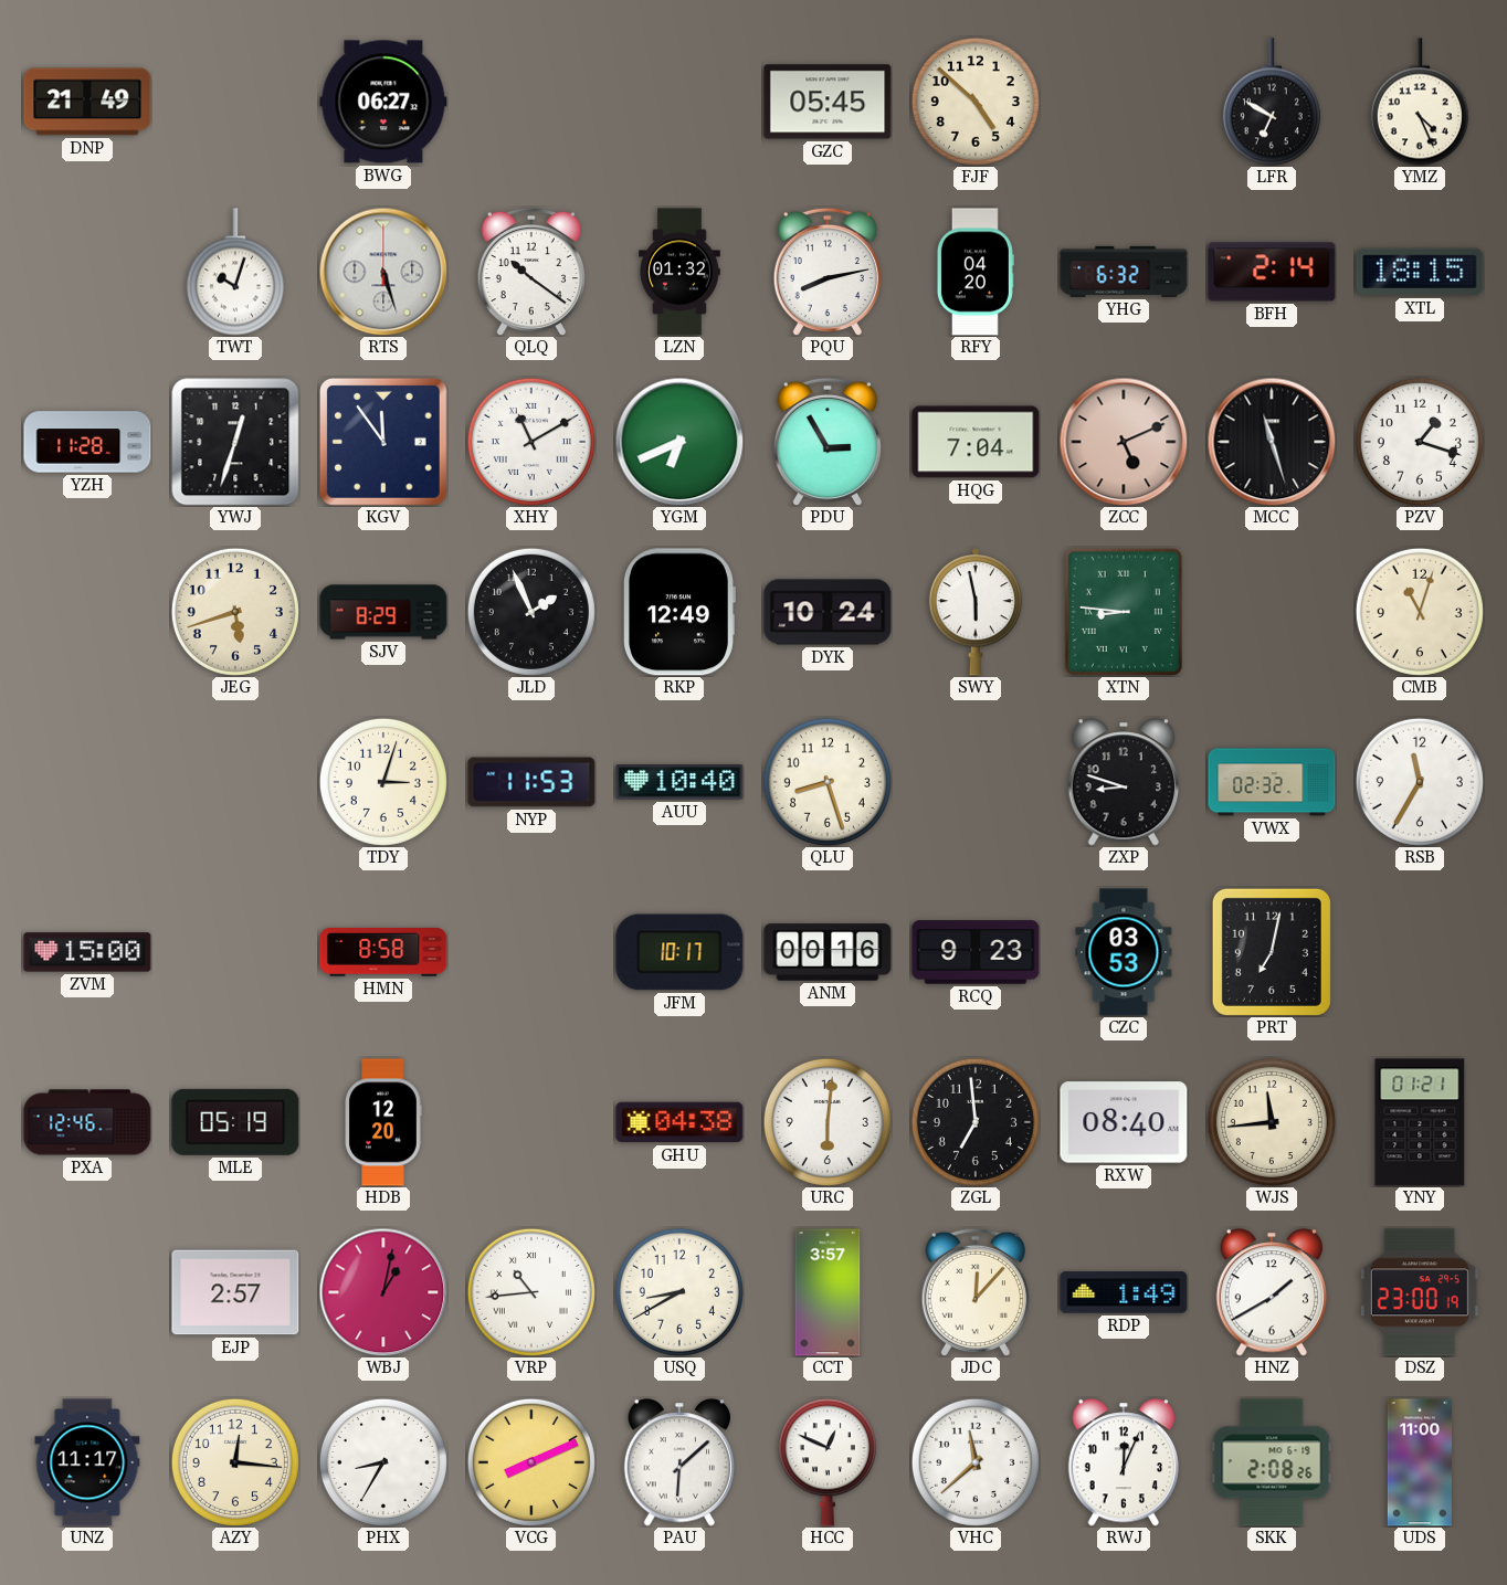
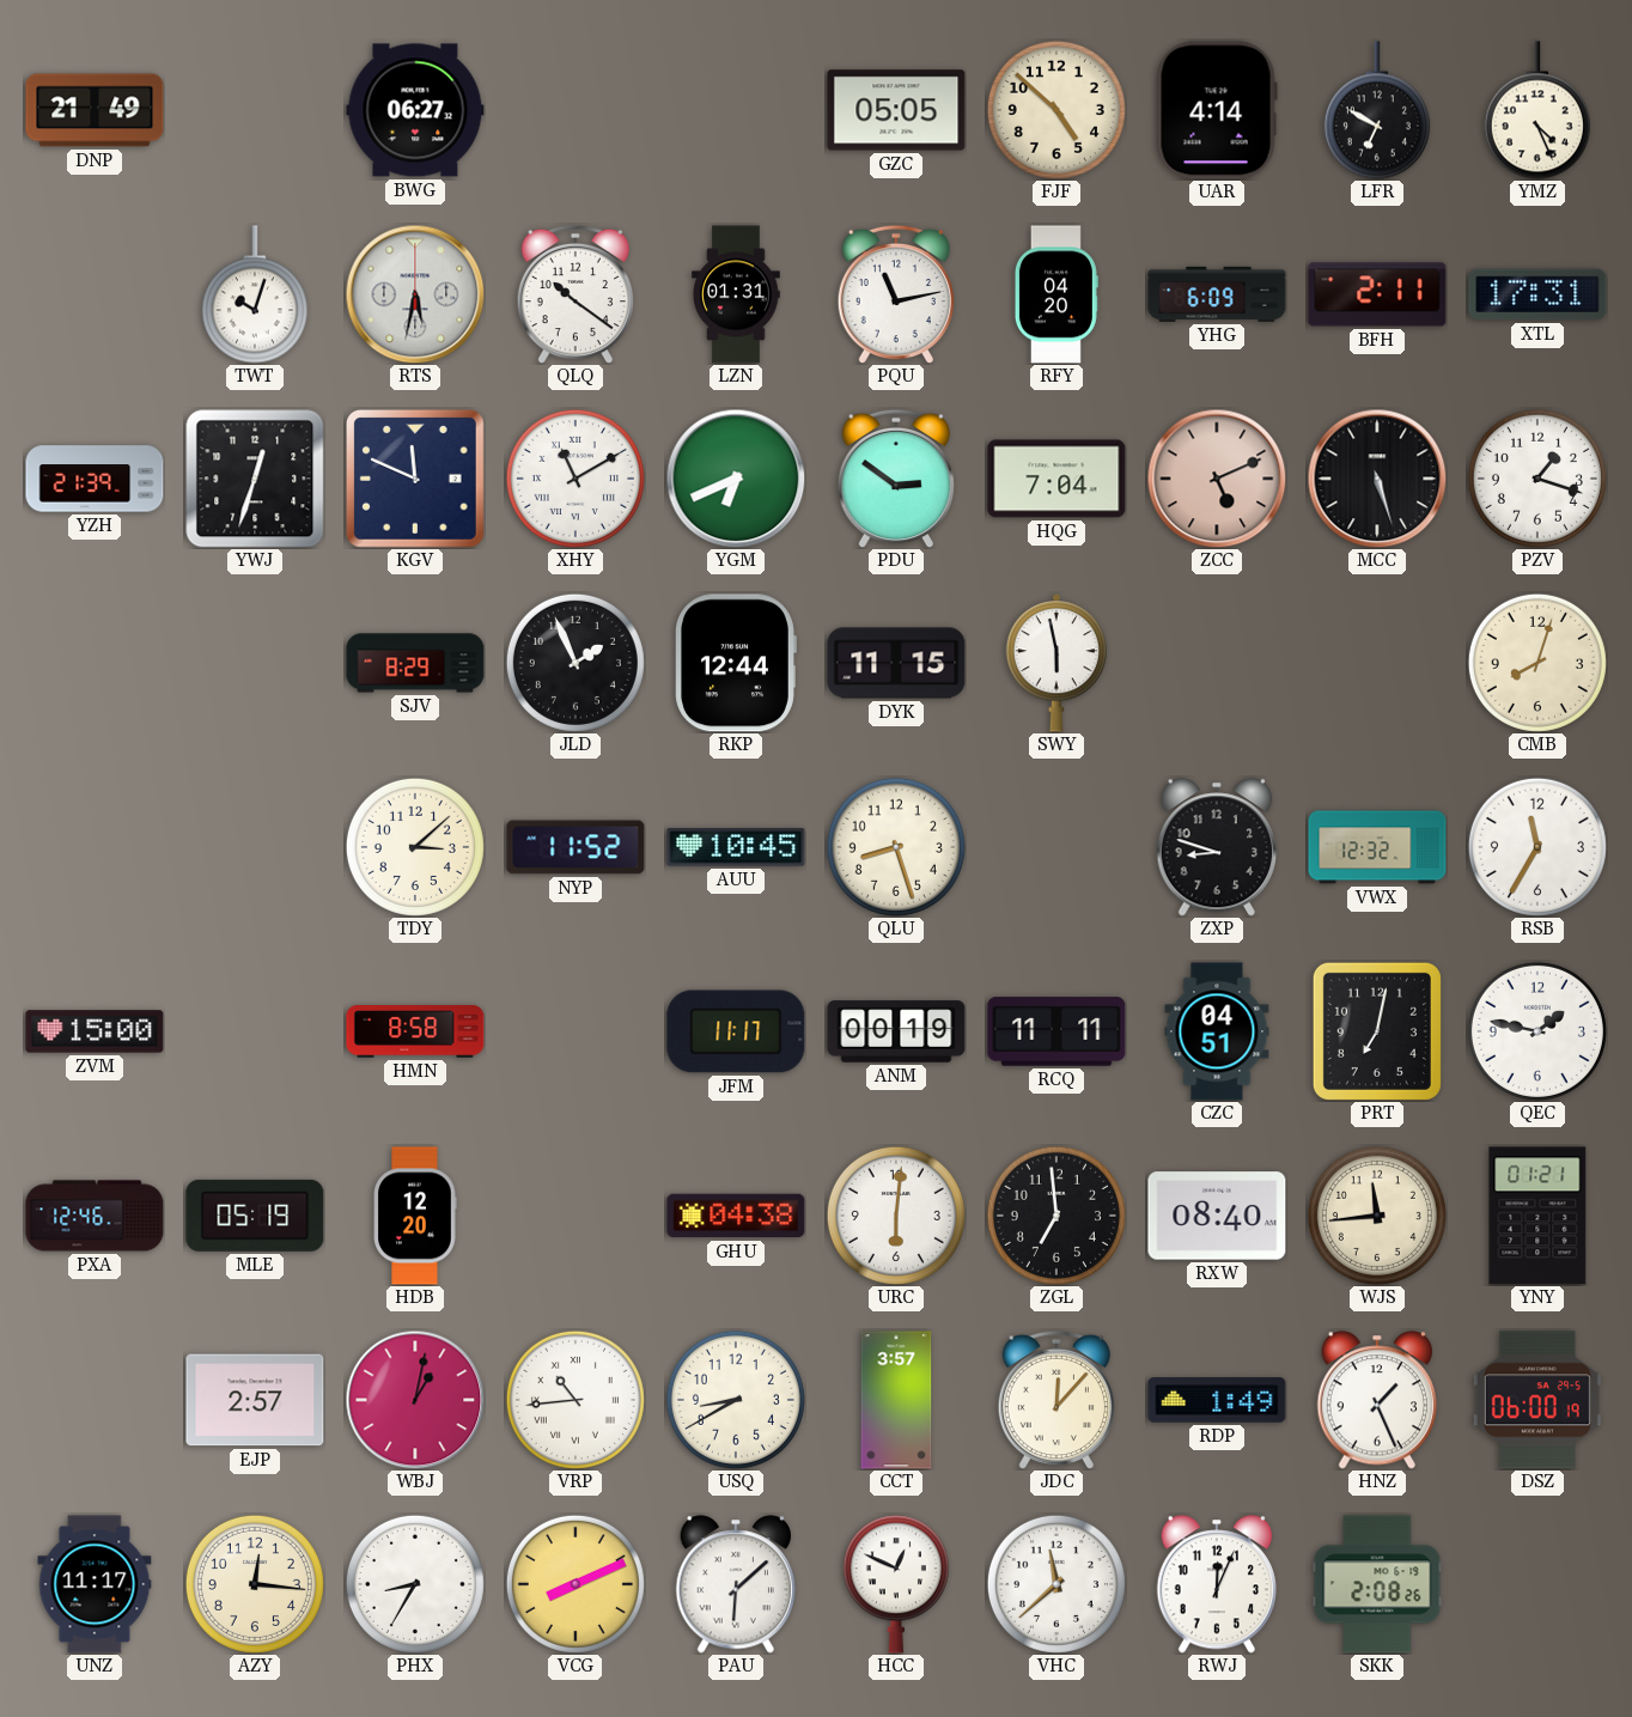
GZC: 05:45 -> 05:05 (896, 110)
UAR: none -> 4:14 (1217, 110)
RTS: 5:27 -> 5:32 (415, 294)
LZN: 01:32 -> 01:31 (737, 294)
PQU: 8:13 -> 11:13 (896, 294)
YHG: 6:32 -> 6:09 (1217, 294)
BFH: 2:14 -> 2:11 (1377, 294)
XTL: 18:15 -> 17:31 (1537, 294)
YZH: 11:28 -> 21:39 (95, 479)
KGV: 11:54 -> 11:49 (415, 479)
PDU: 2:55 -> 2:51 (896, 479)
MCC: 11:27 -> 5:27 (1377, 479)
JEG: 5:42 -> none (235, 612)
RKP: 12:49 -> 12:44 (736, 663)
DYK: 10:24 -> 11:15 (896, 663)
XTN: 8:46 -> none (1124, 612)
CMB: 11:03 -> 8:03 (1537, 663)
TDY: 3:03 -> 3:08 (415, 847)
NYP: 11:53 -> 11:52 (576, 847)
AUU: 10:40 -> 10:45 (736, 847)
VWX: 02:32 -> 12:32 (1377, 847)
JFM: 10:17 -> 11:17 (736, 1031)
ANM: 00:16 -> 00:19 (896, 1031)
RCQ: 9:23 -> 11:11 (1056, 1031)
CZC: 03:53 -> 04:51 (1217, 1031)
QEC: none -> 1:47 (1537, 1031)
HNZ: 1:40 -> 1:26 (1377, 1400)
DSZ: 23:00 -> 06:00 (1537, 1400)
UDS: 11:00 -> none (1420, 1462)
